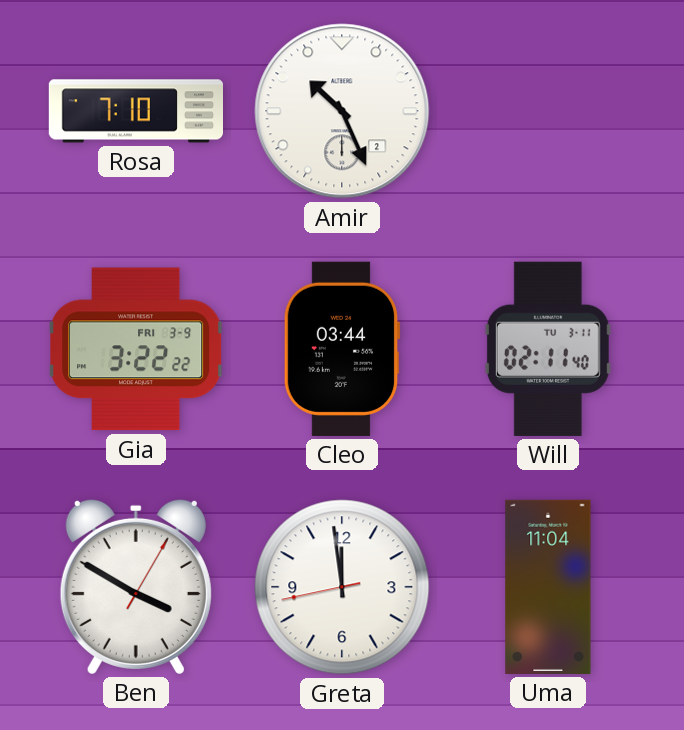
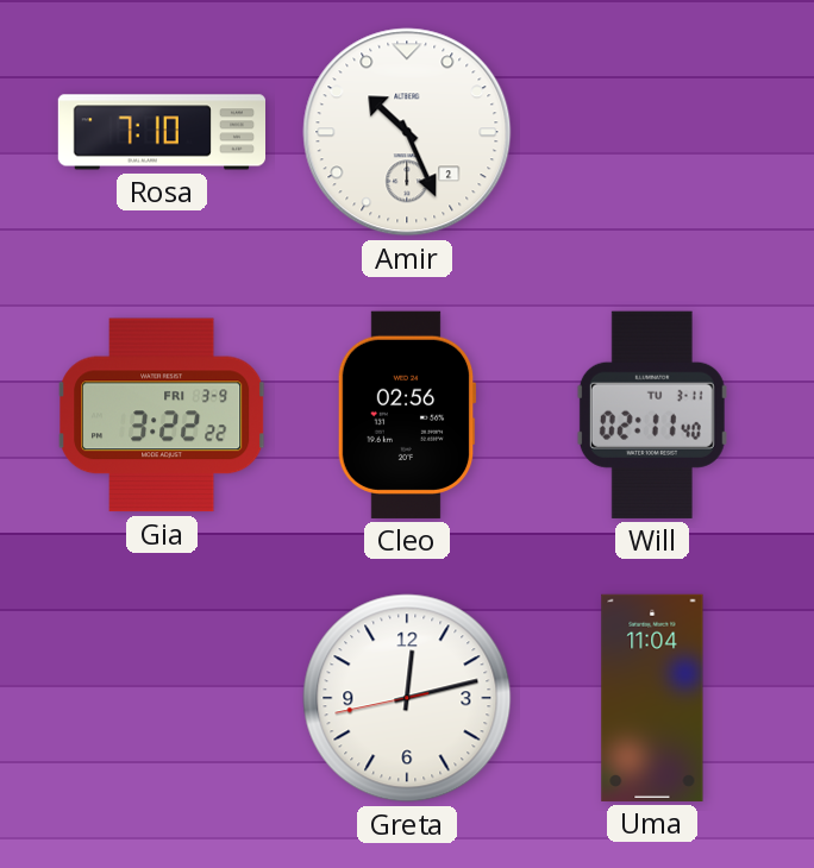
Cleo: 03:44 -> 02:56 (407, 415)
Ben: 3:50 -> none (136, 586)
Greta: 11:58 -> 12:12 (407, 698)
